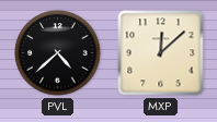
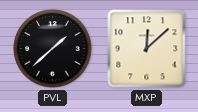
PVL: 4:38 -> 1:38 (53, 49)
